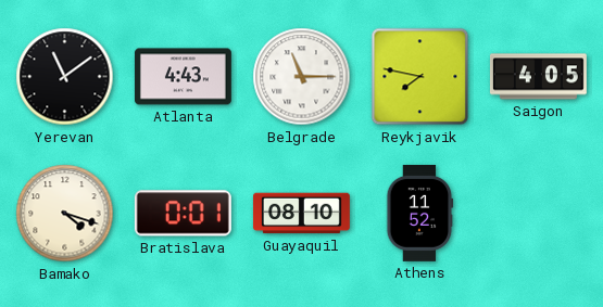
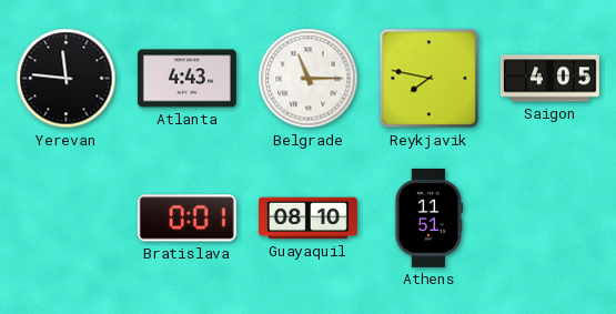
Yerevan: 11:09 -> 11:46 (67, 79)
Bamako: 4:18 -> none (65, 214)
Athens: 11:52 -> 11:51 (430, 217)
